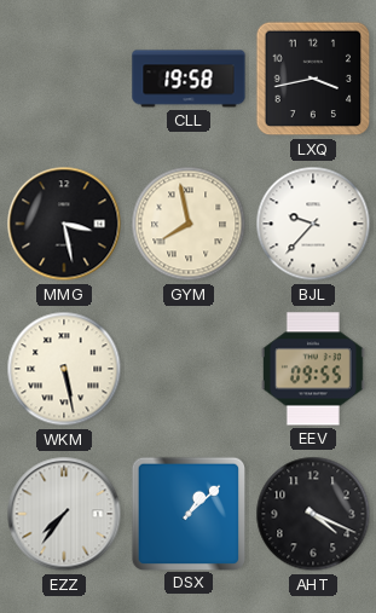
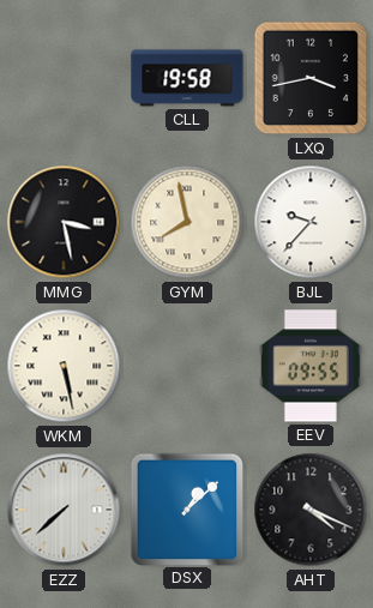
EZZ: 7:36 -> 7:38 (64, 510)
